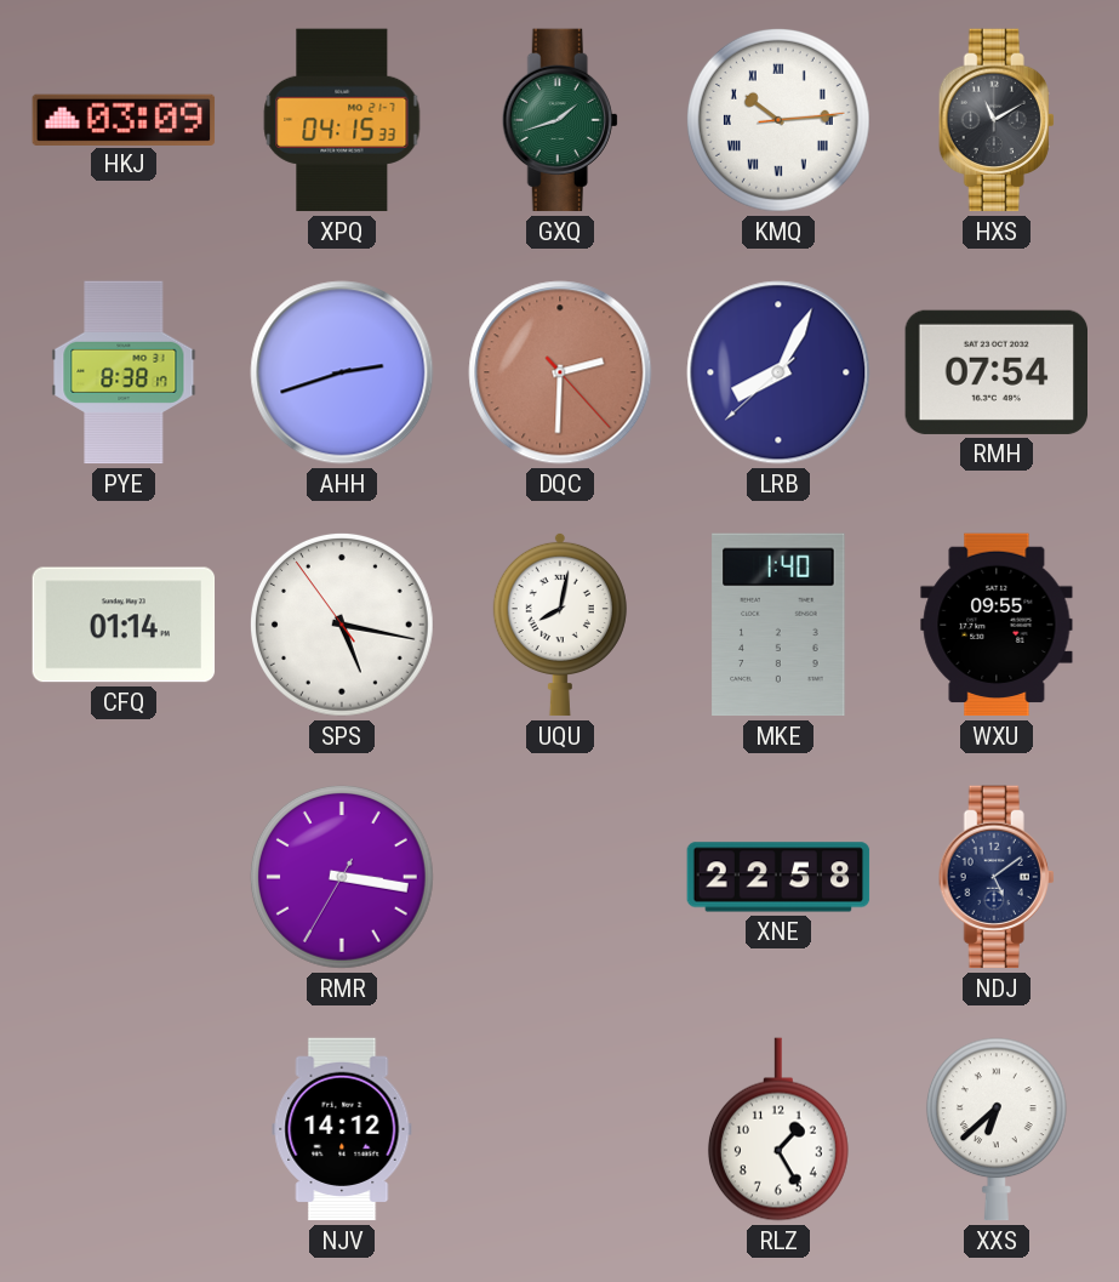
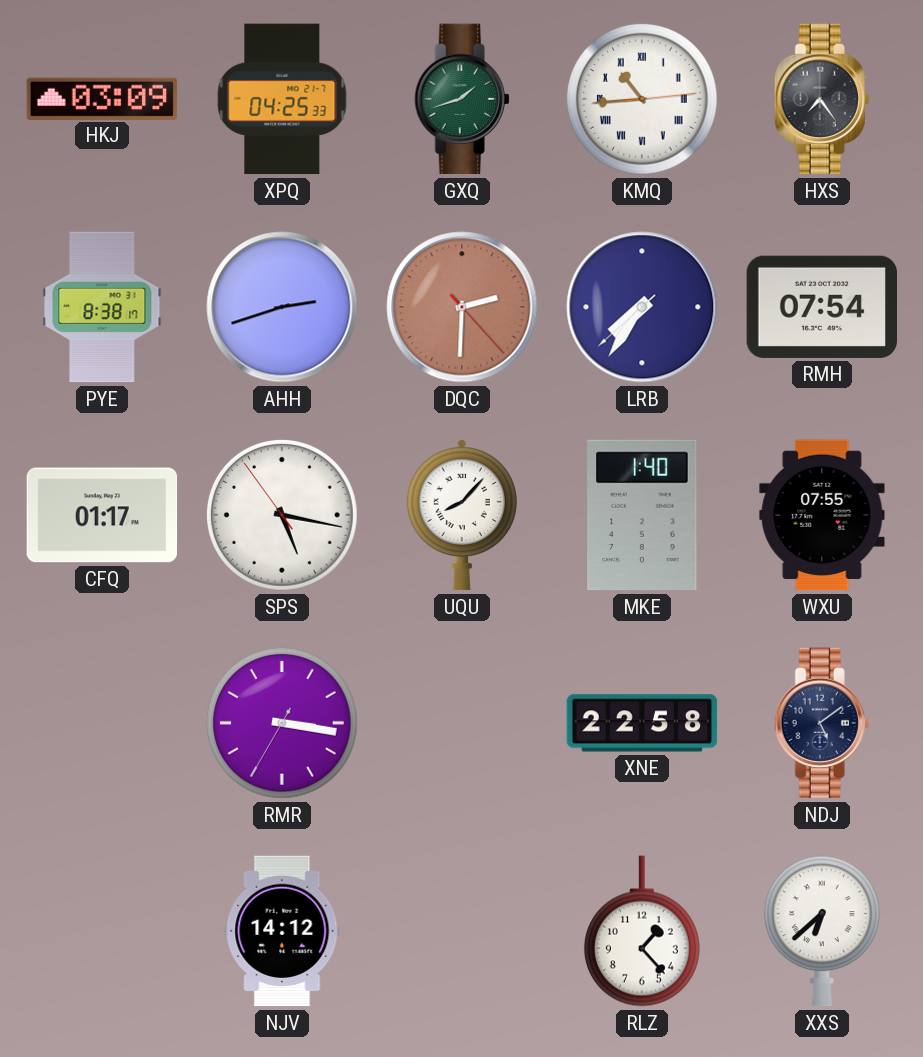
XPQ: 04:15 -> 04:25 (282, 99)
KMQ: 10:14 -> 10:44 (642, 99)
HXS: 11:10 -> 7:24 (822, 99)
LRB: 8:04 -> 7:35 (642, 307)
CFQ: 01:14 -> 01:17 (102, 515)
UQU: 8:02 -> 8:07 (462, 515)
WXU: 09:55 -> 07:55 (822, 515)
RLZ: 1:25 -> 1:23 (642, 931)
